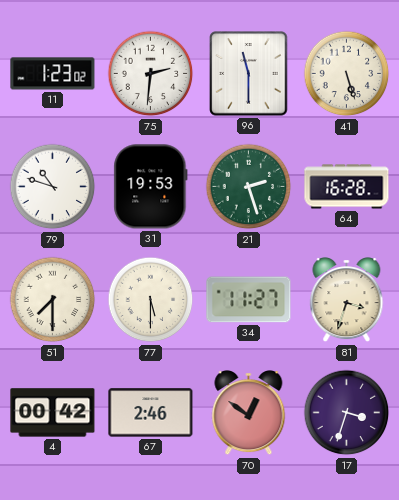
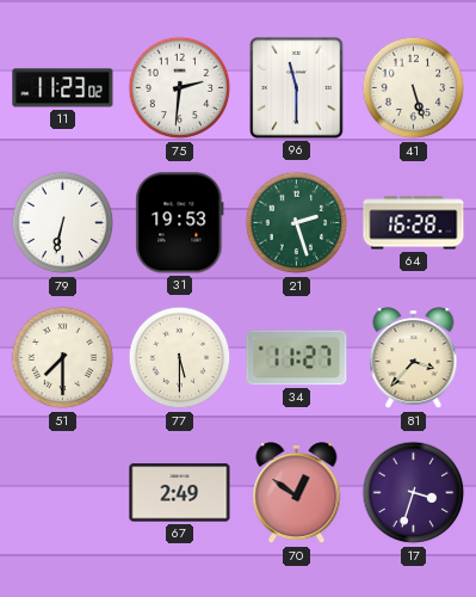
11: 1:23 -> 11:23 (63, 88)
79: 10:48 -> 6:32 (63, 223)
81: 3:33 -> 3:37 (414, 359)
4: 00:42 -> none (53, 413)
67: 2:46 -> 2:49 (180, 493)
